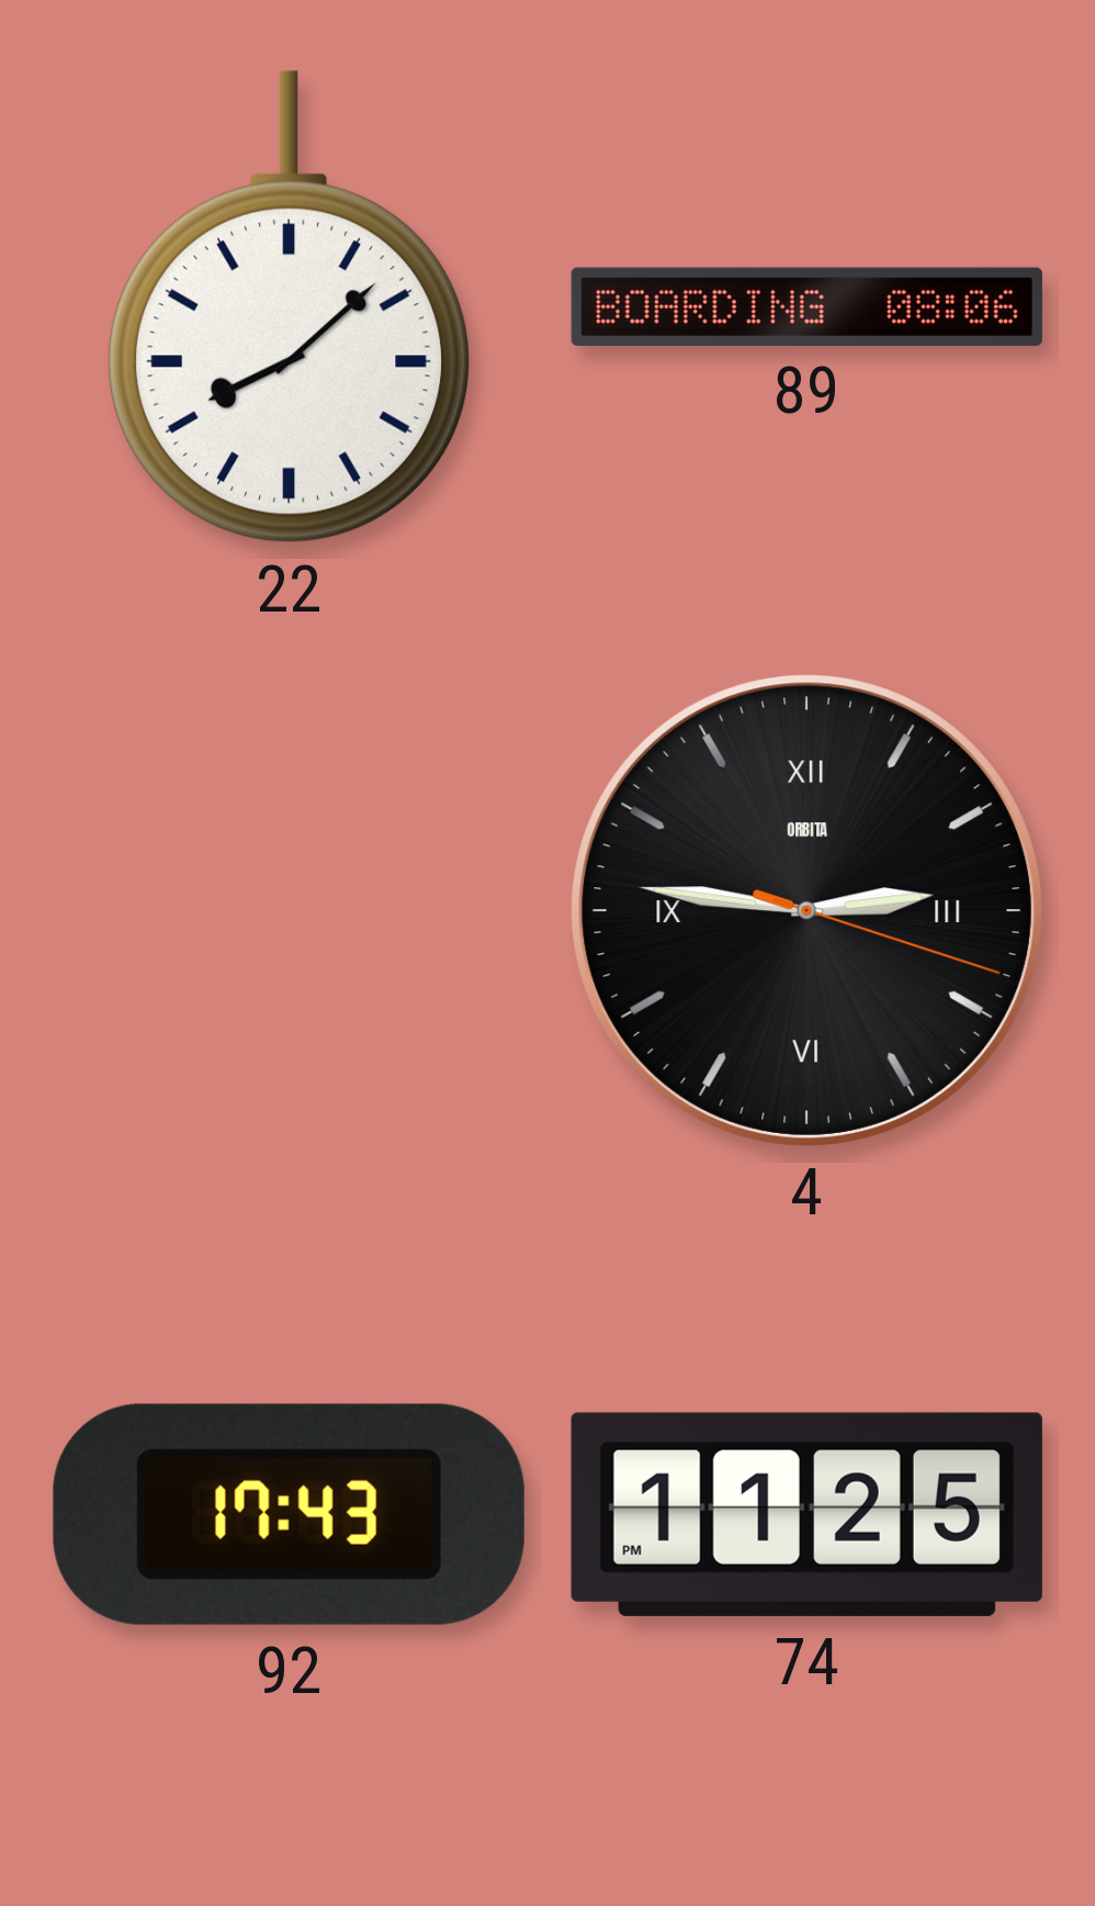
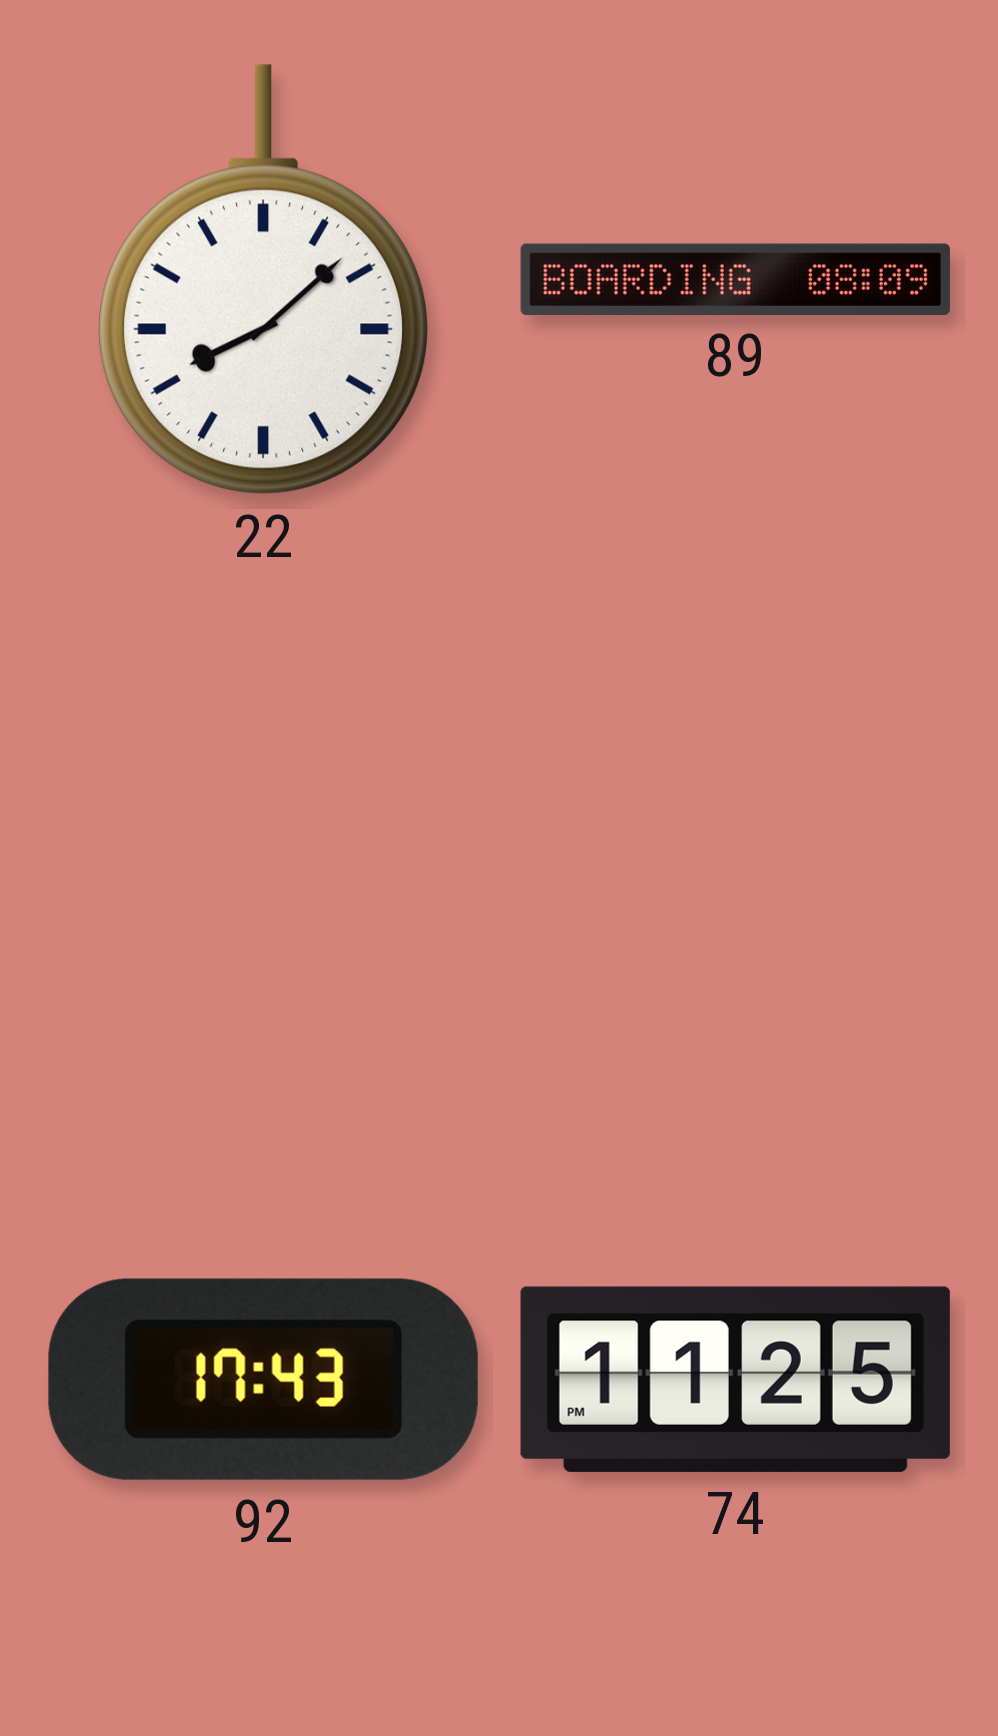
89: 08:06 -> 08:09 (735, 279)
4: 2:46 -> none (806, 910)
